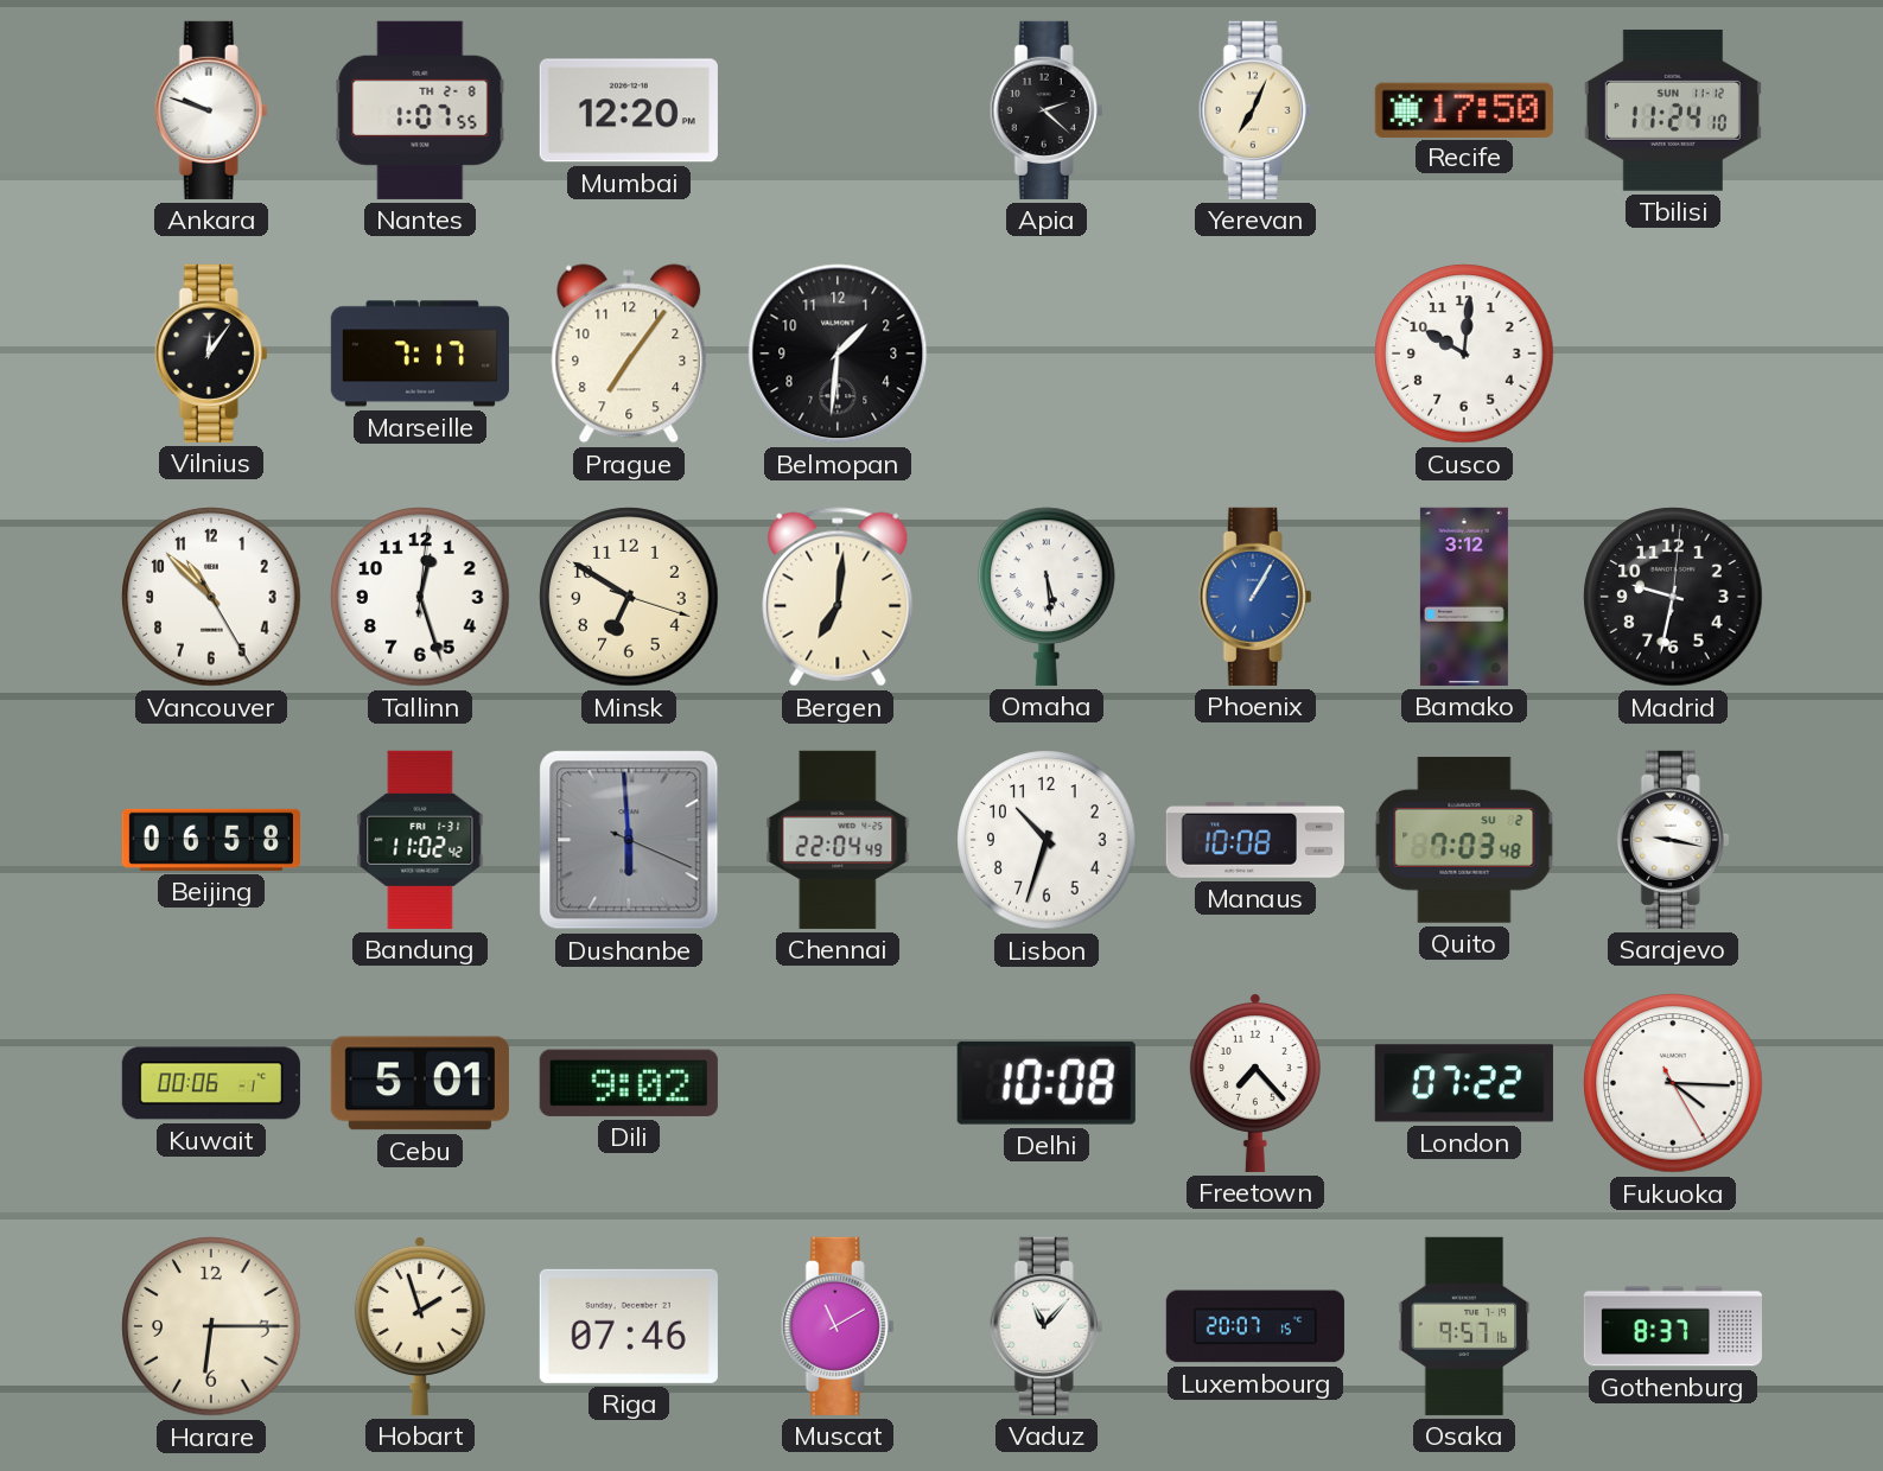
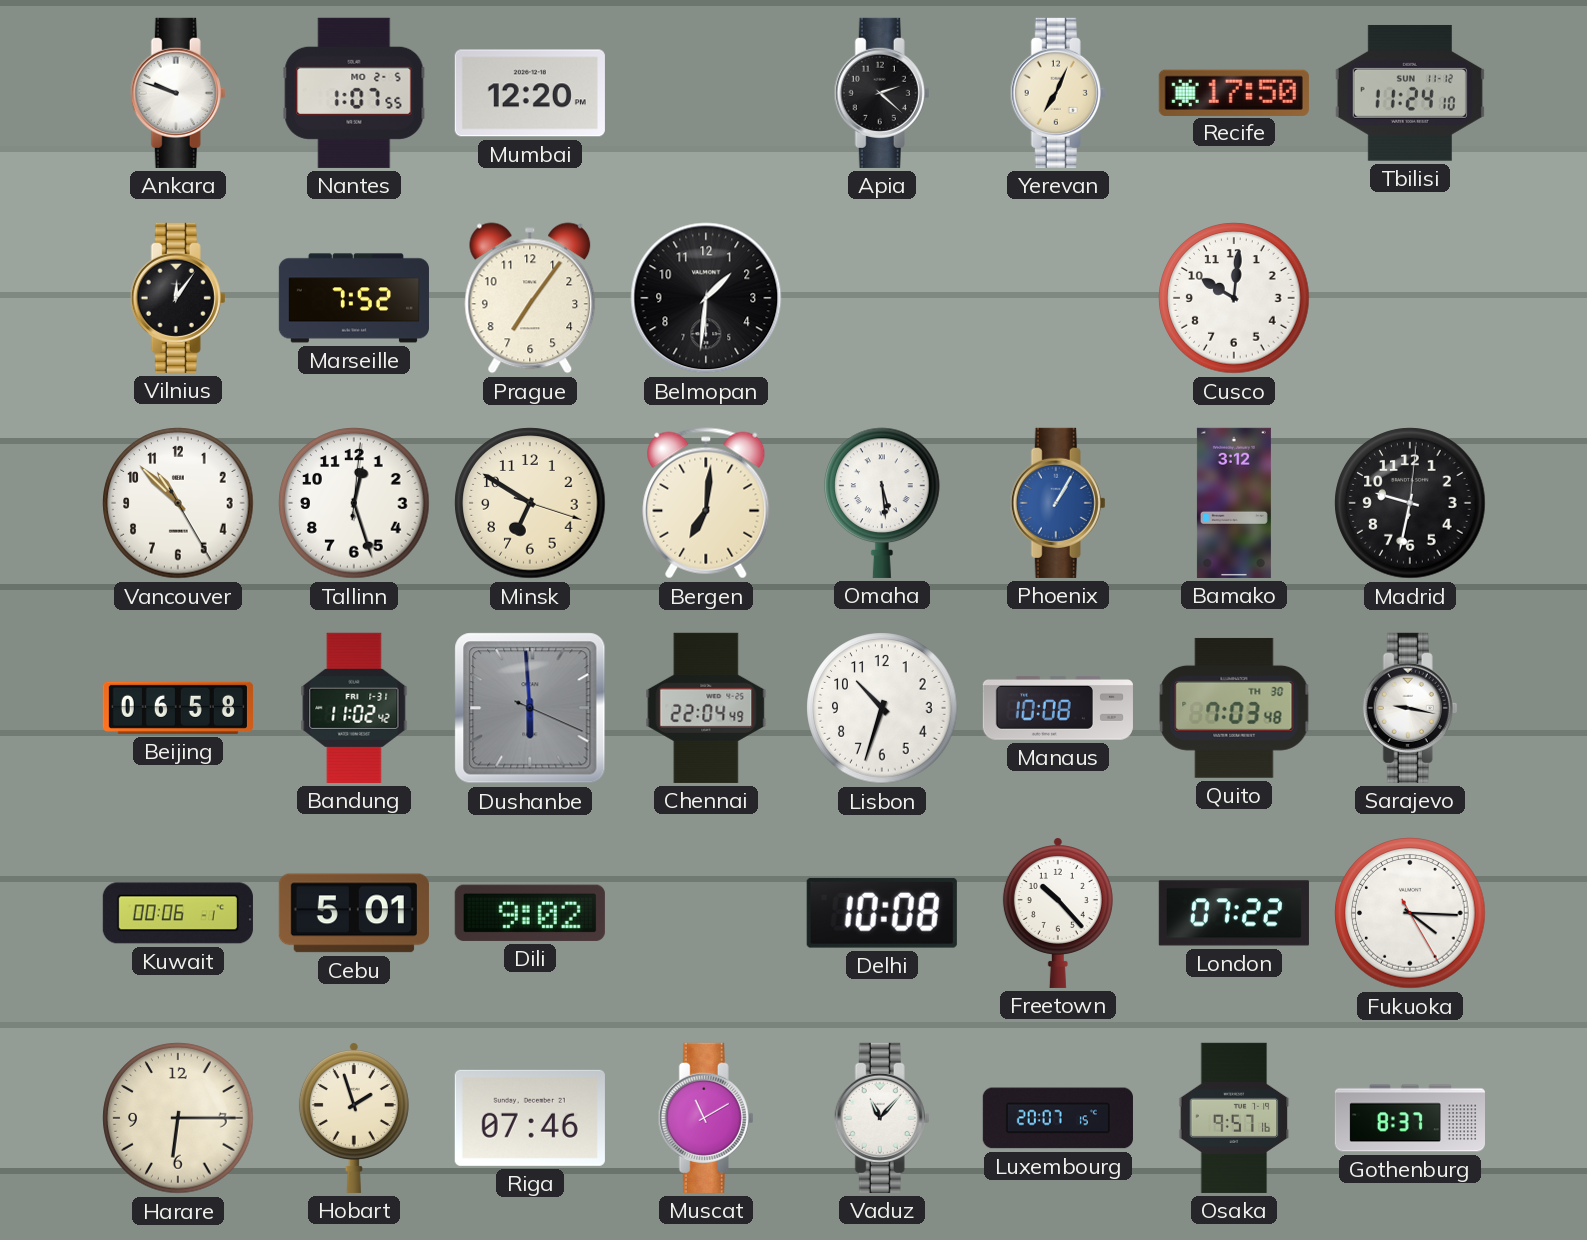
Nantes date: TH 2-8 -> MO 2-5 (354, 93)
Marseille: 7:17 -> 7:52 (354, 298)
Quito date: SU 2 -> TH 30 (1234, 708)
Freetown: 7:23 -> 10:23 (1058, 913)
